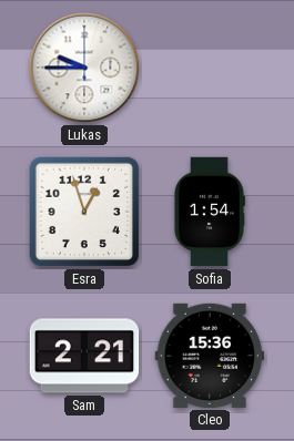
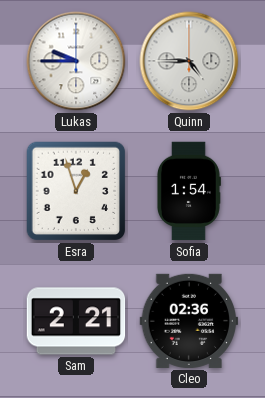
Quinn: none -> 4:45 (189, 61)
Cleo: 15:36 -> 02:36 (189, 321)
